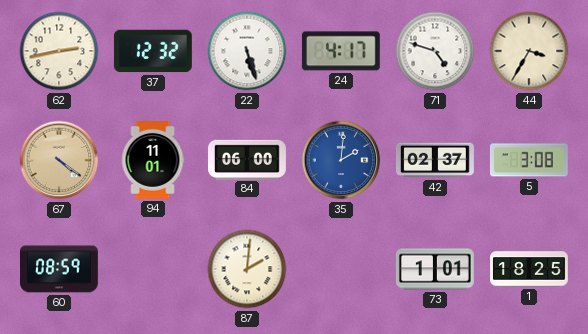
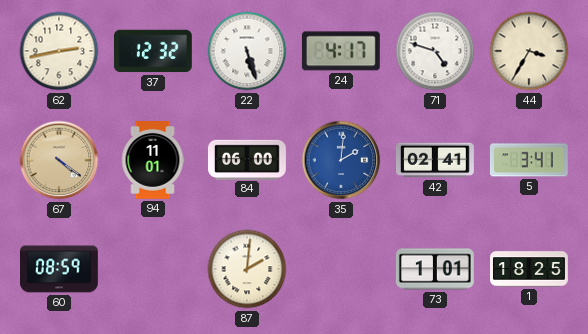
42: 02:37 -> 02:41 (435, 160)
5: 3:08 -> 3:41 (529, 160)
